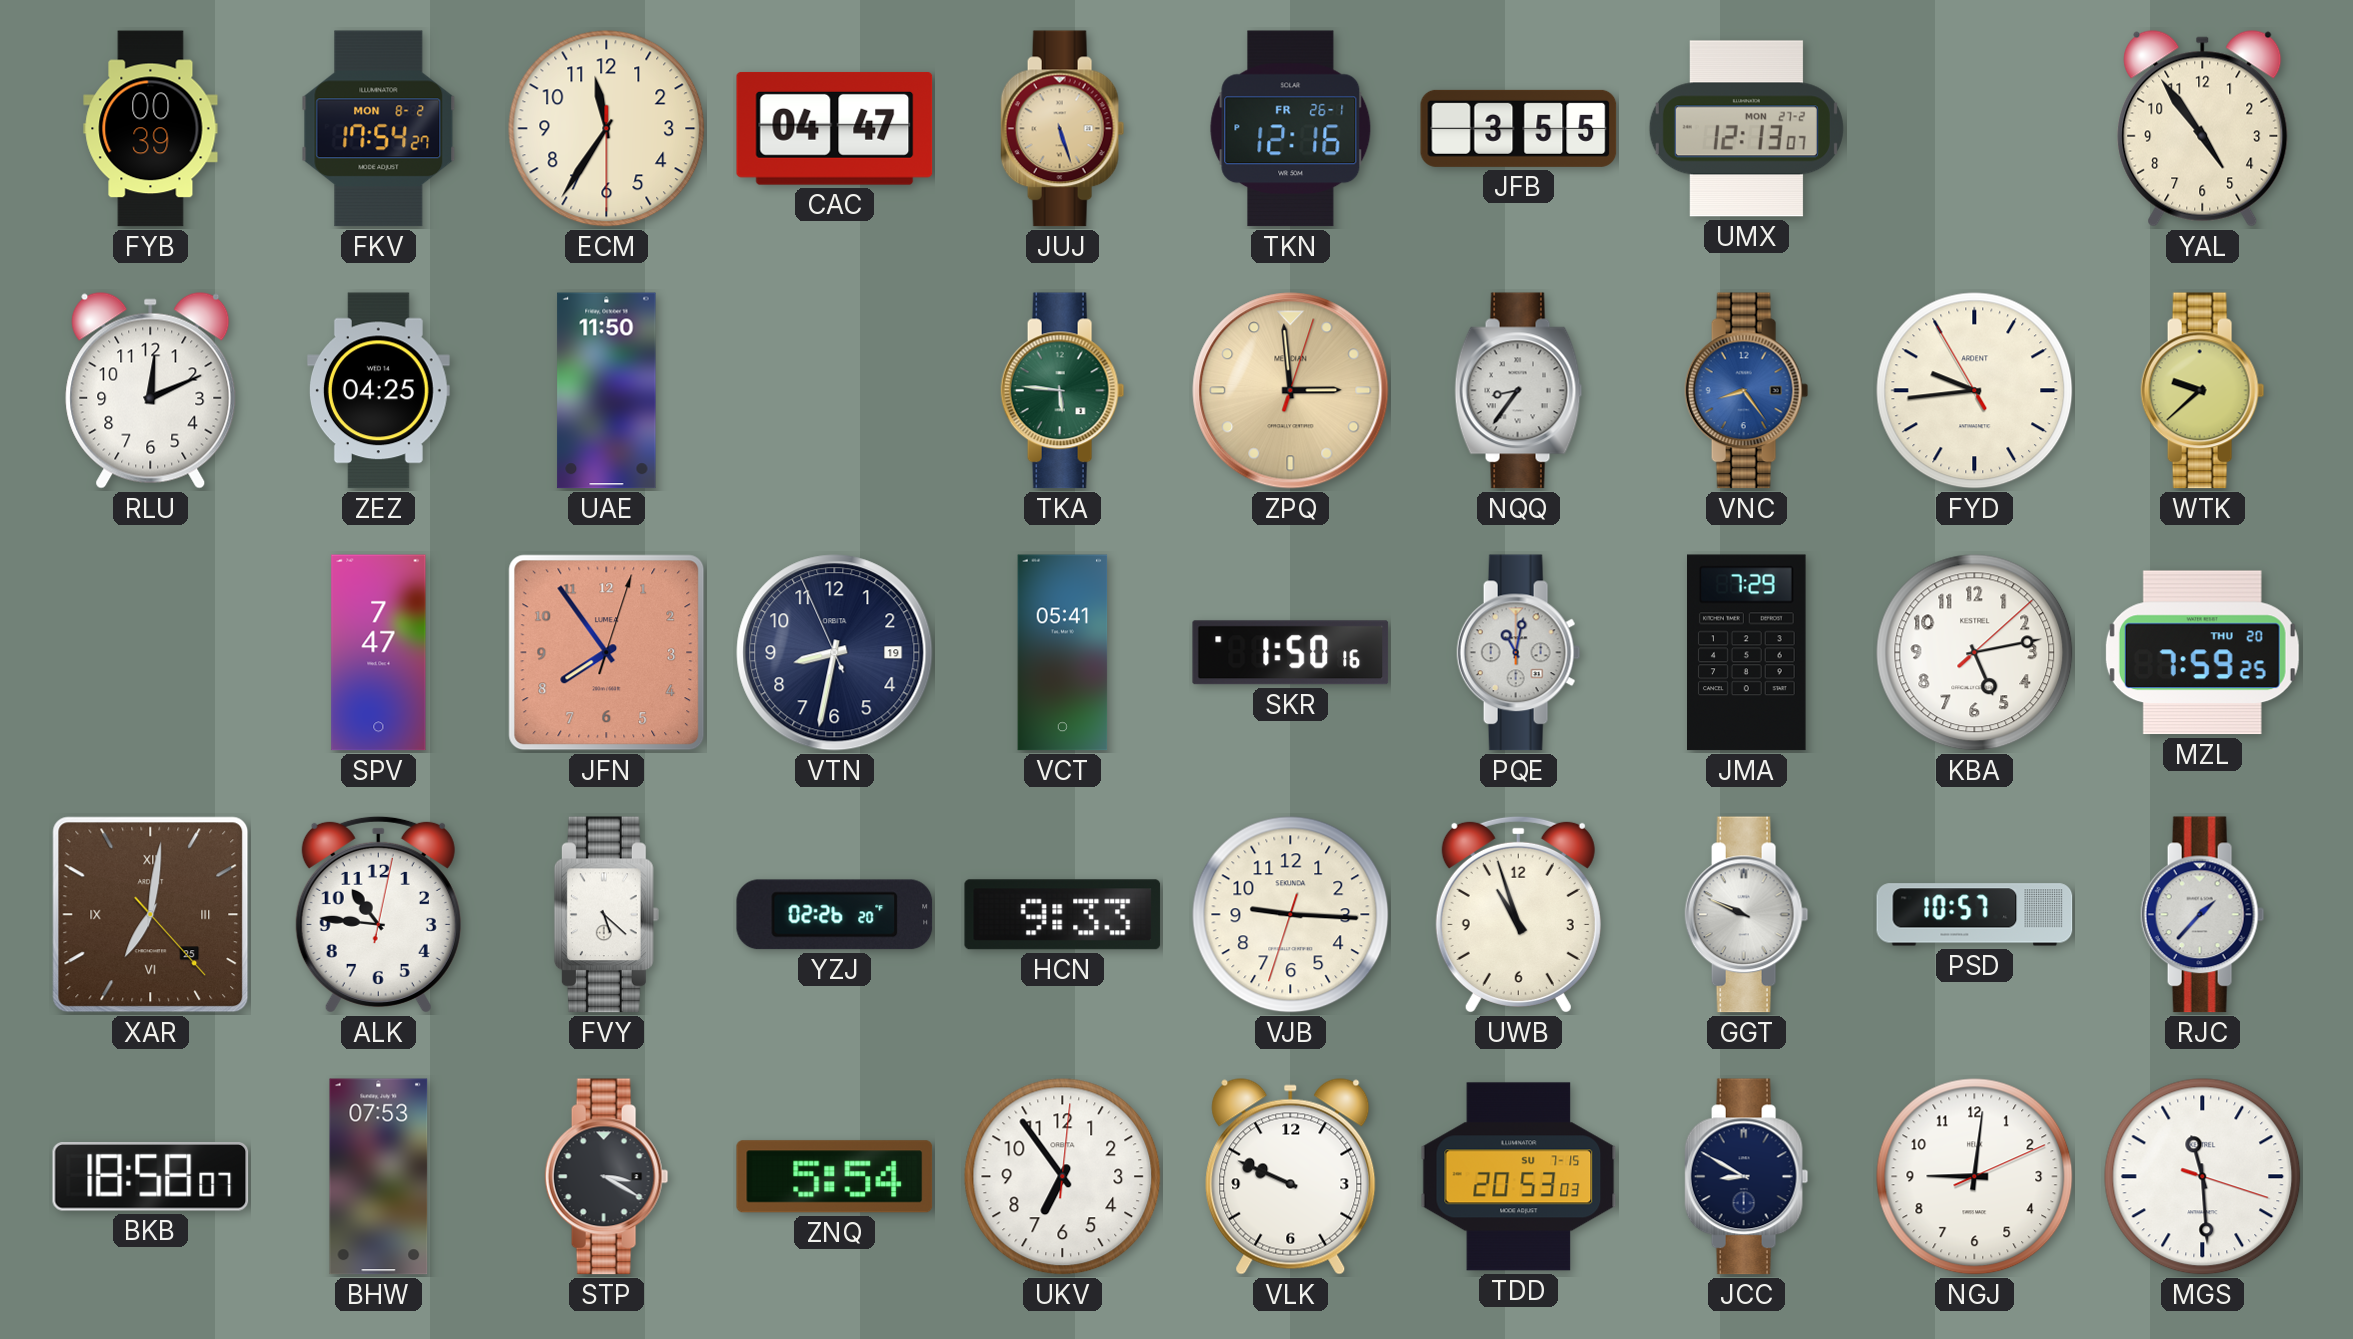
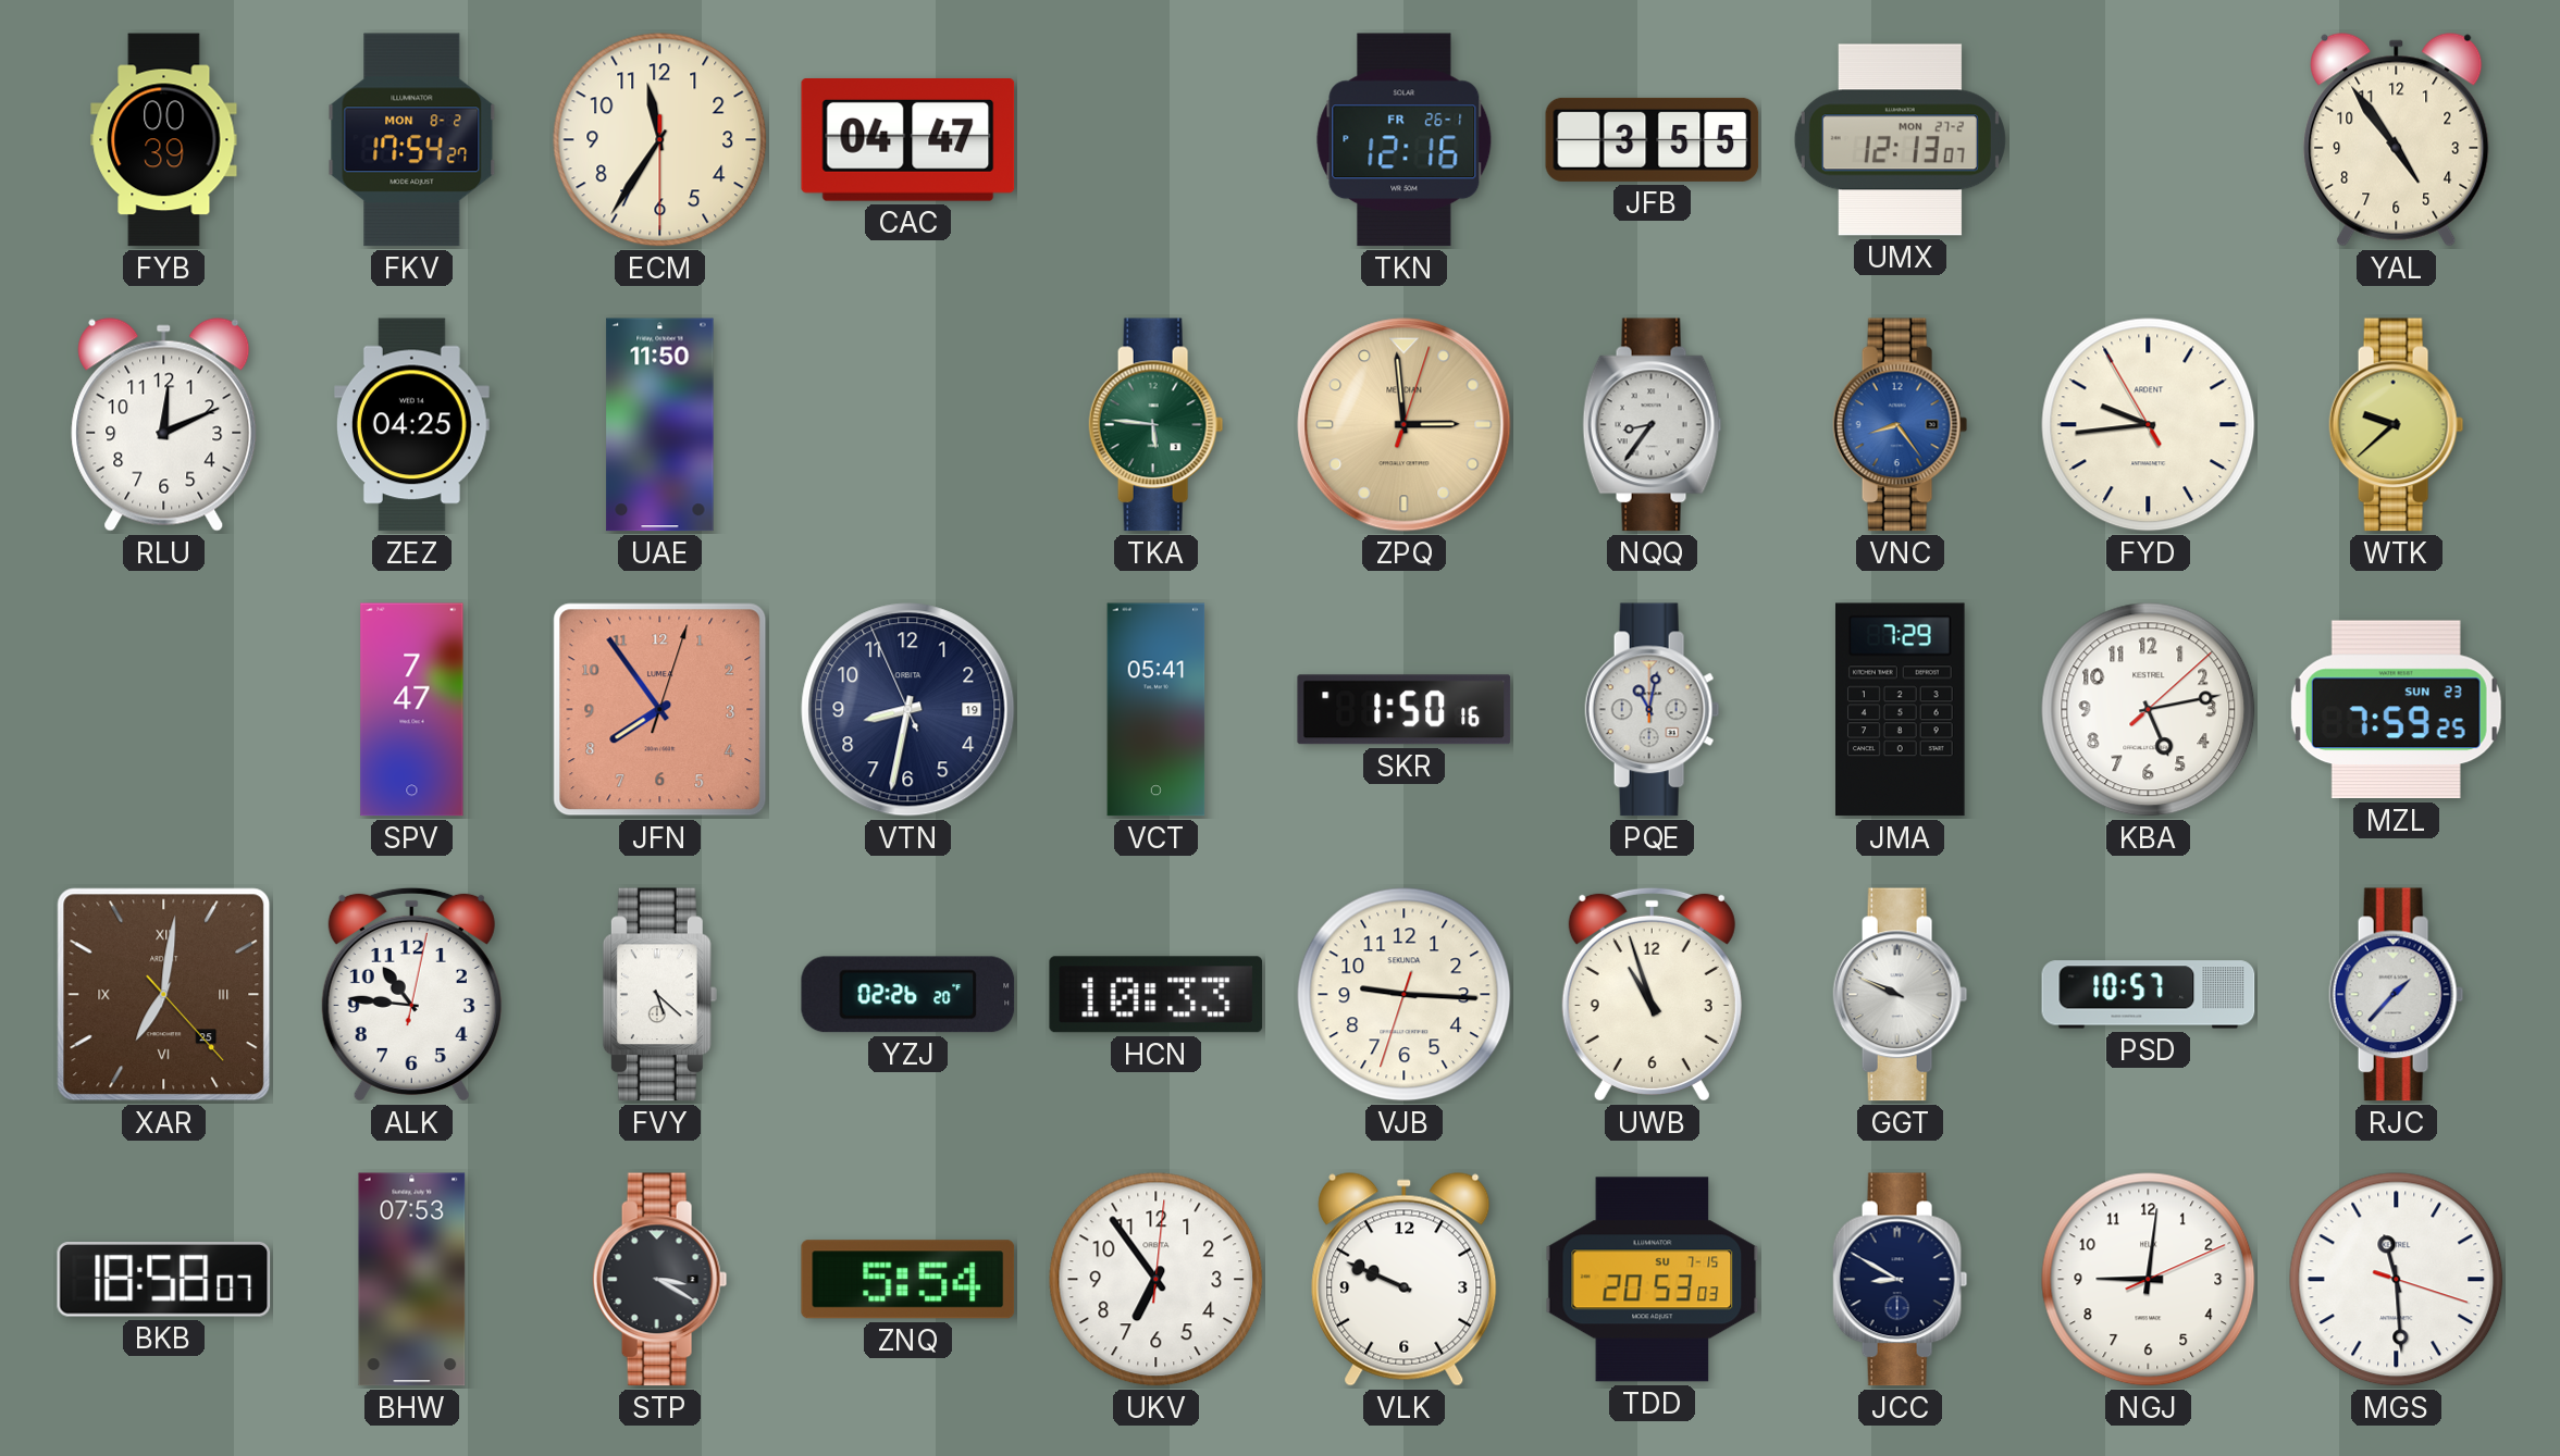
JUJ: 5:27 -> none (1063, 129)
MZL date: THU 20 -> SUN 23 (2396, 710)
HCN: 9:33 -> 10:33 (1157, 995)
